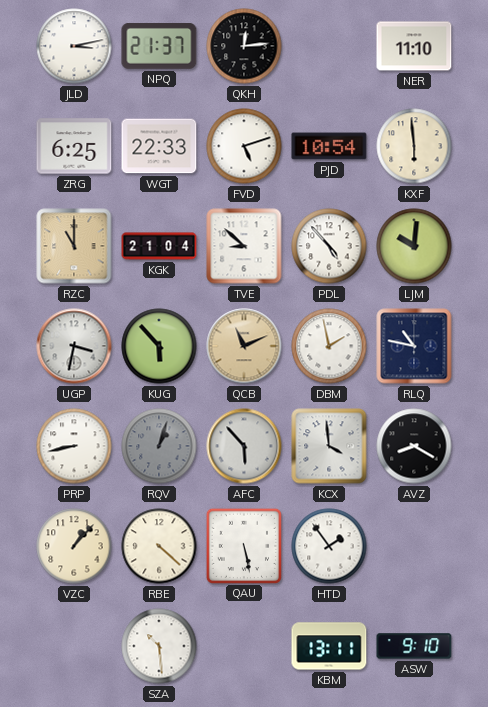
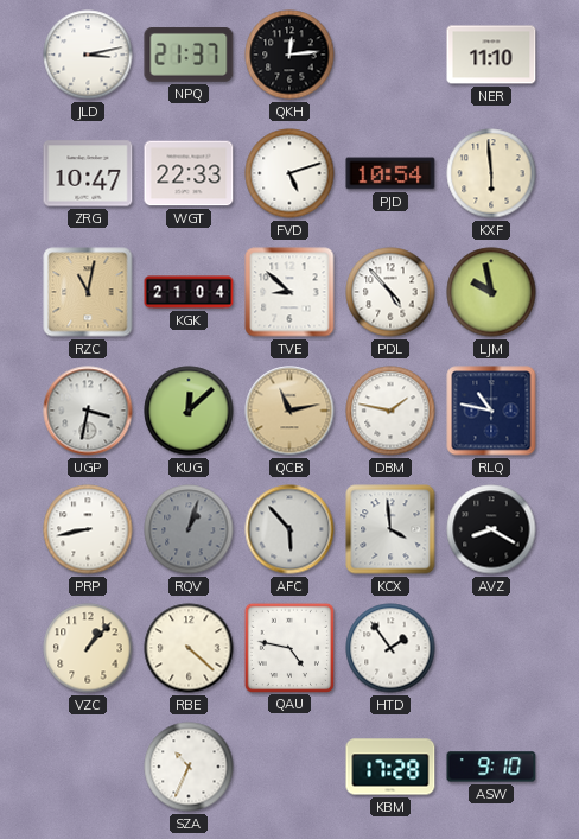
ZRG: 6:25 -> 10:47 (88, 173)
RZC: 11:00 -> 11:02 (88, 292)
LJM: 10:01 -> 9:58 (491, 292)
KUG: 5:53 -> 12:08 (189, 411)
QCB: 11:11 -> 11:13 (289, 411)
DBM: 1:58 -> 1:47 (390, 411)
QAU: 5:28 -> 4:47 (288, 647)
SZA: 10:29 -> 10:34 (189, 767)
KBM: 13:11 -> 17:28 (390, 767)
